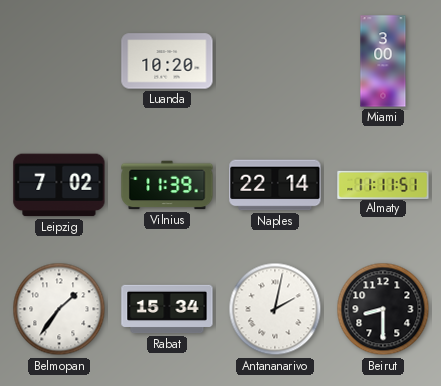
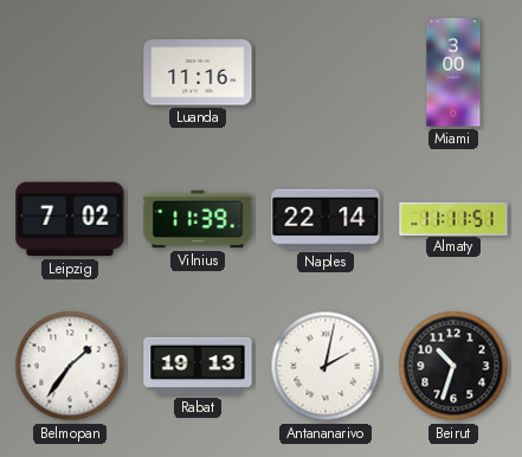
Luanda: 10:20 -> 11:16 (198, 72)
Rabat: 15:34 -> 19:13 (198, 366)
Beirut: 8:30 -> 10:33 (453, 366)
